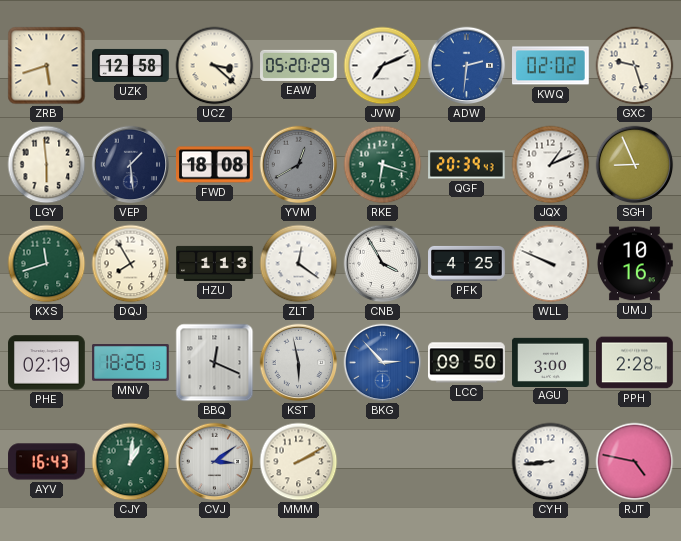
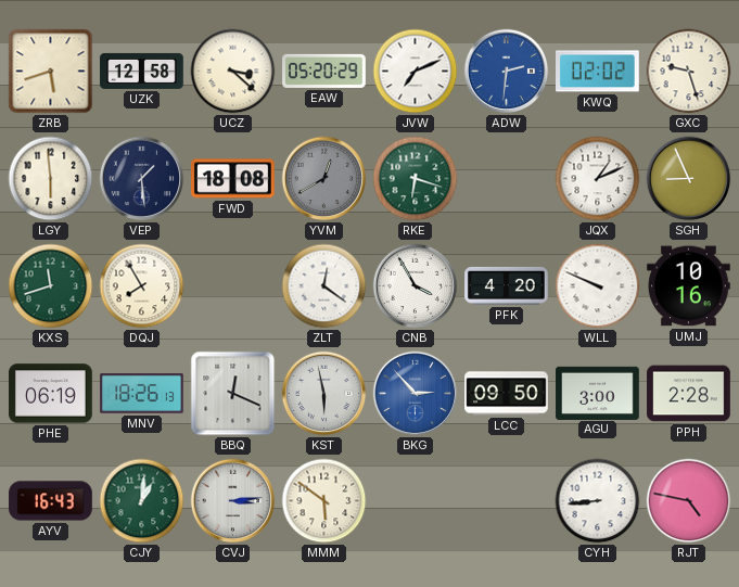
QGF: 20:39 -> none (467, 165)
HZU: 1:13 -> none (215, 263)
PFK: 4:25 -> 4:20 (507, 285)
PHE: 02:19 -> 06:19 (51, 394)
CVJ: 3:09 -> 3:14 (233, 501)
MMM: 2:10 -> 5:51 (324, 501)
